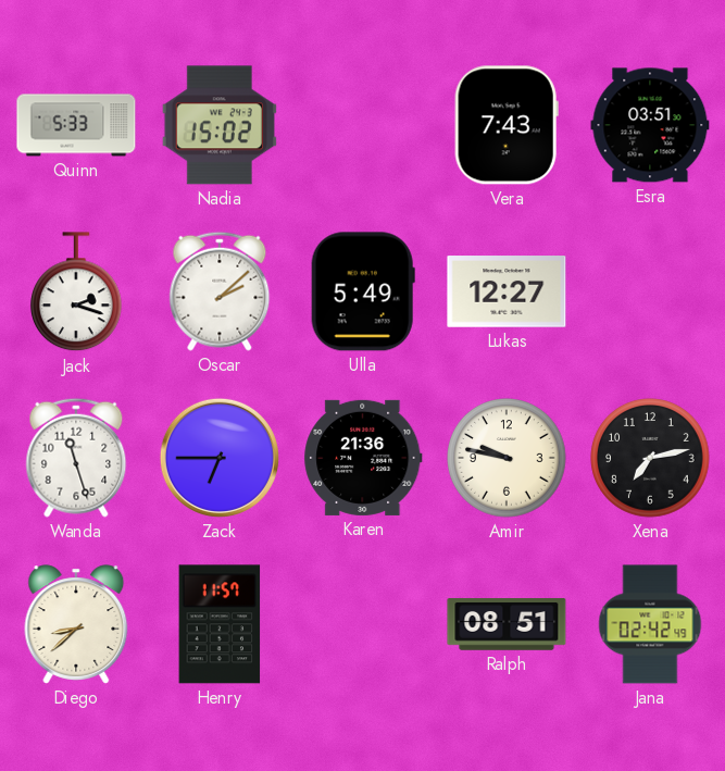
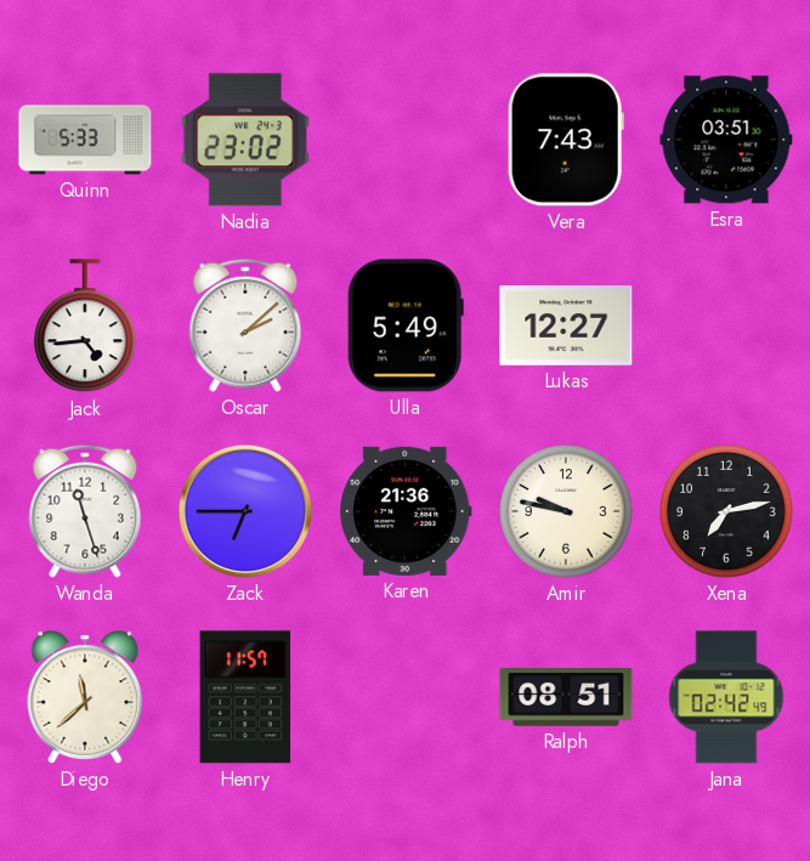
Nadia: 15:02 -> 23:02 (245, 140)
Jack: 2:18 -> 4:44 (86, 327)
Diego: 8:38 -> 11:38 (85, 697)
